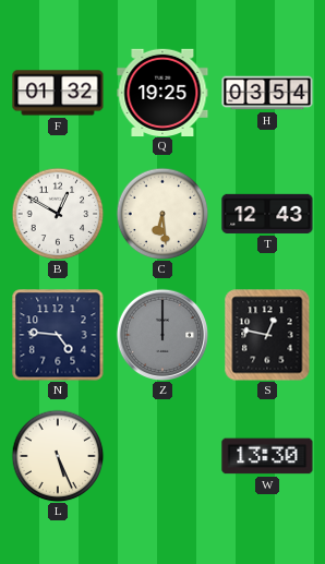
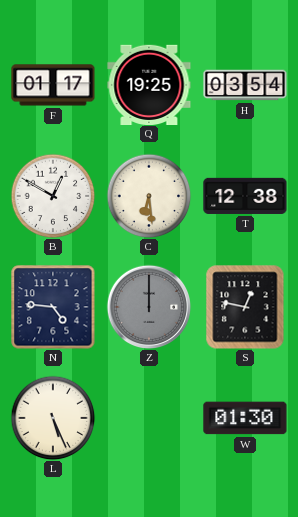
F: 01:32 -> 01:17 (53, 85)
T: 12:43 -> 12:38 (245, 196)
W: 13:30 -> 01:30 (245, 418)
